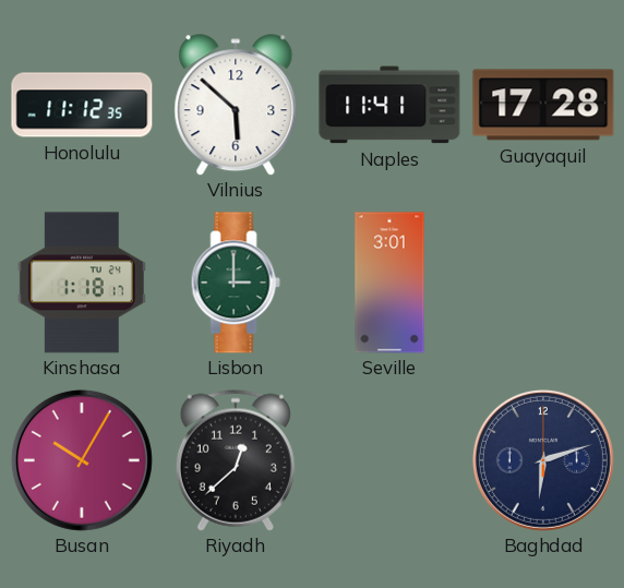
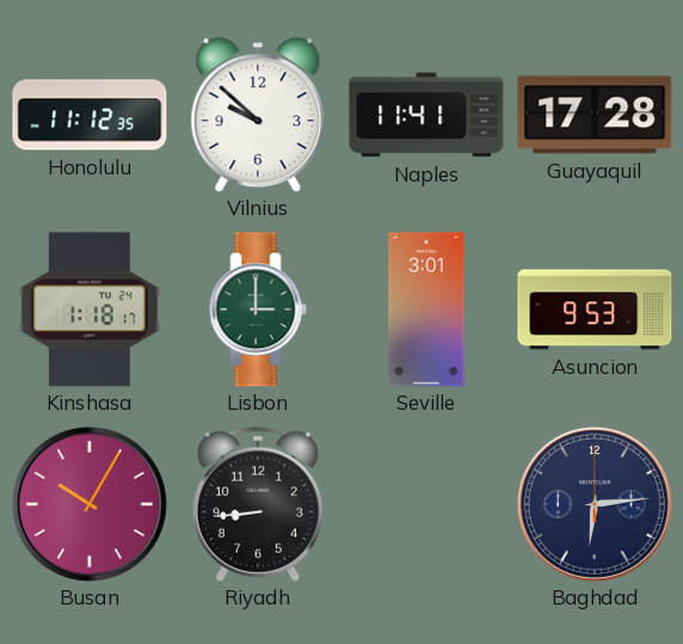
Vilnius: 5:52 -> 9:52 (258, 115)
Asuncion: none -> 9:53 (595, 309)
Riyadh: 12:38 -> 8:44 (258, 504)
Baghdad: 6:12 -> 6:14 (595, 504)
